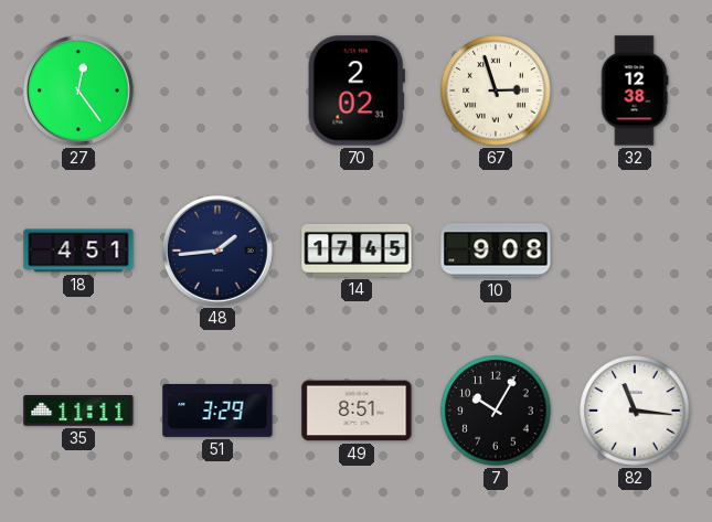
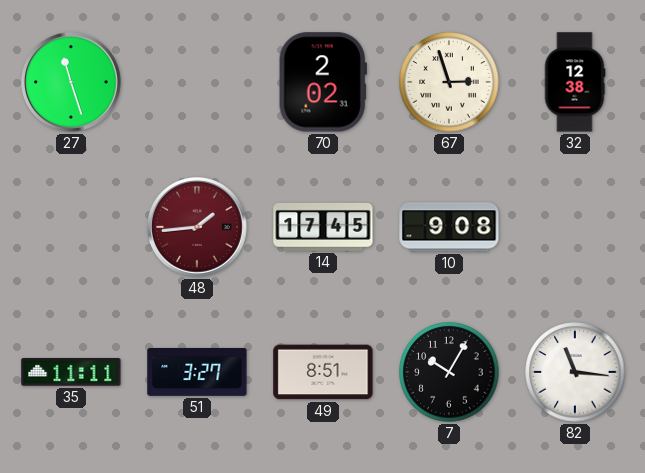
27: 12:24 -> 11:27 (72, 83)
18: 4:51 -> none (78, 251)
48 dial: navy -> burgundy (198, 228)
51: 3:29 -> 3:27 (197, 372)
